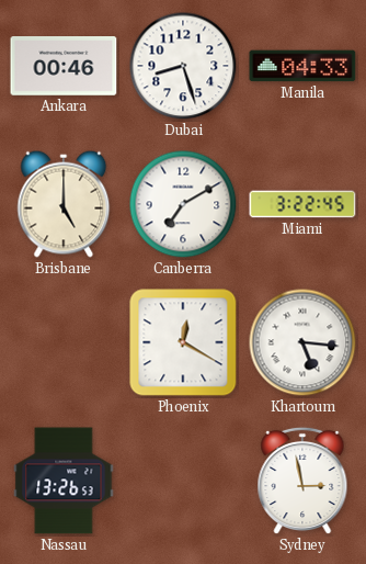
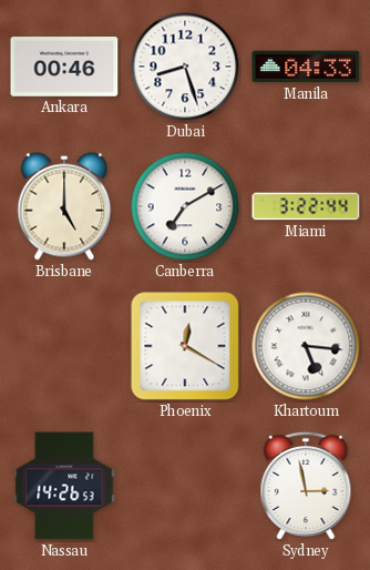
Miami: 3:22:45 -> 3:22:44 (306, 206)
Nassau: 13:26 -> 14:26 (64, 486)
